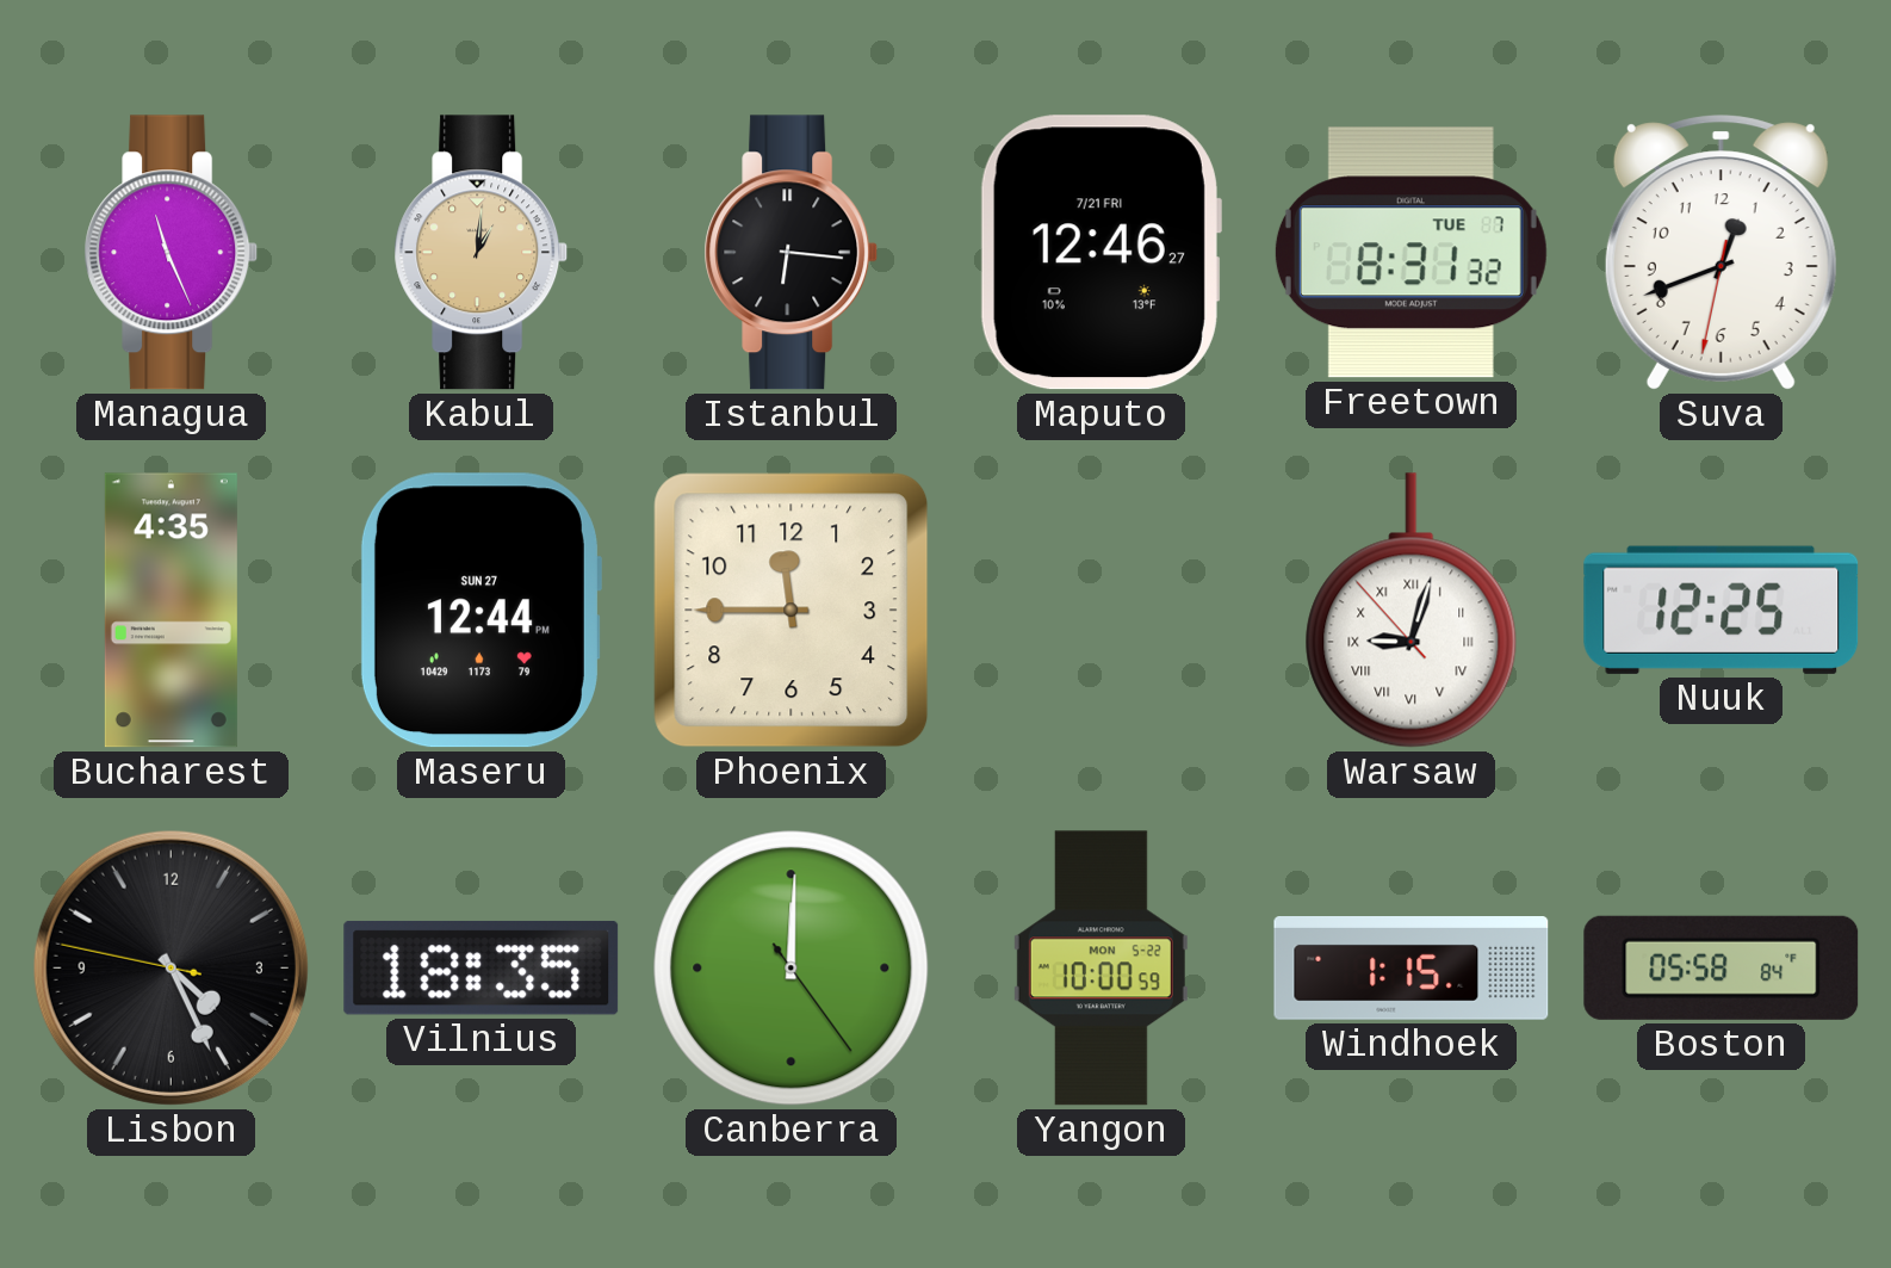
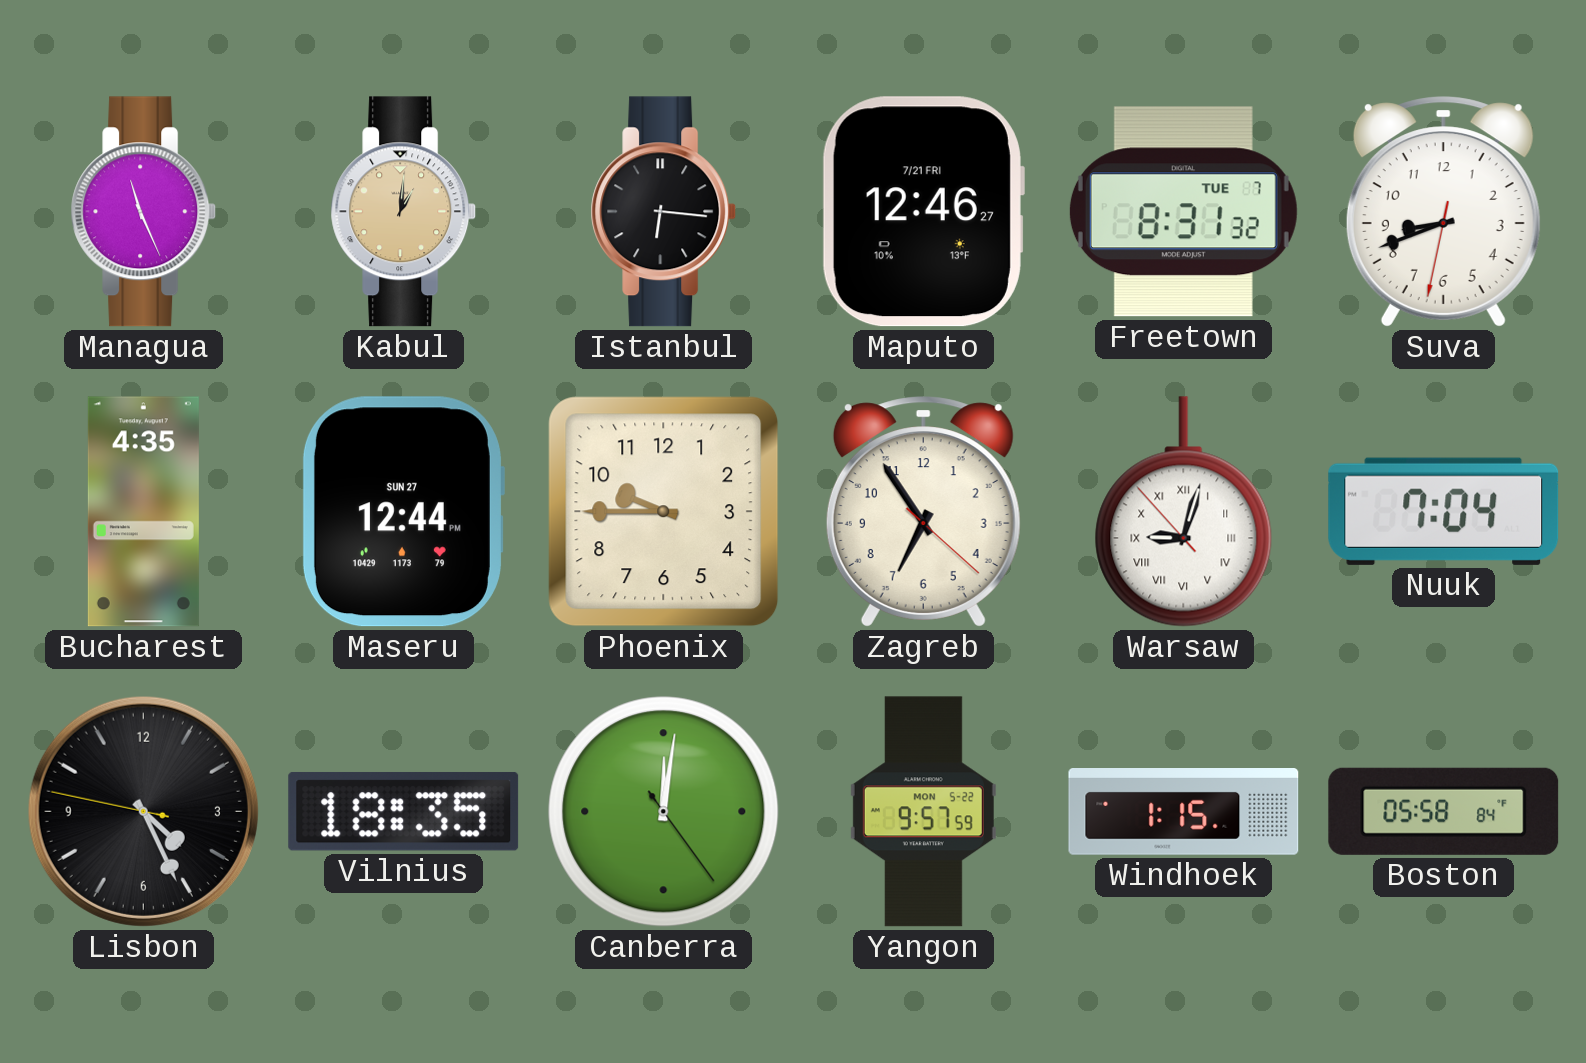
Suva: 12:41 -> 8:41 (1443, 212)
Phoenix: 11:45 -> 9:45 (664, 512)
Zagreb: none -> 6:54 (923, 512)
Nuuk: 12:25 -> 7:04 (1444, 511)
Canberra: 12:00 -> 12:01 (664, 812)
Yangon: 10:00 -> 9:57 (923, 812)
